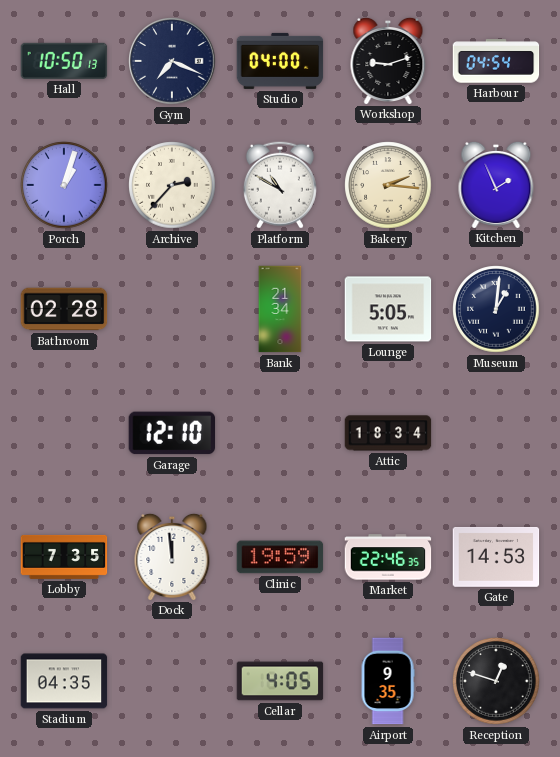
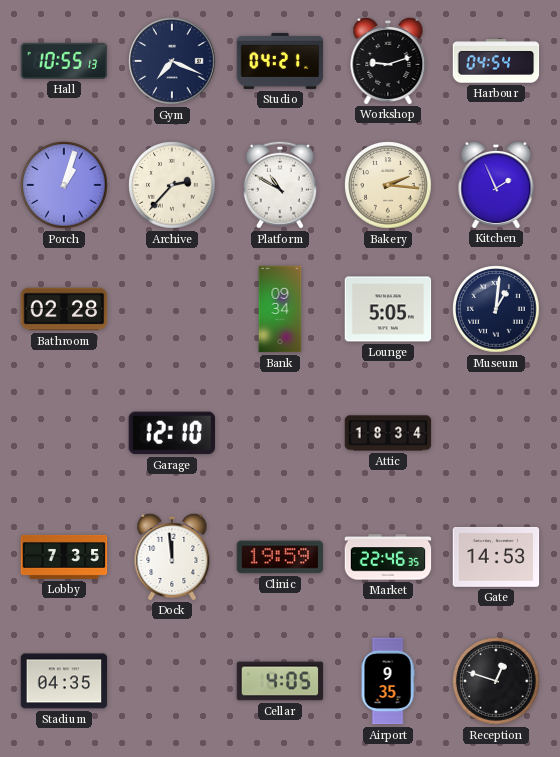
Hall: 10:50 -> 10:55 (64, 61)
Studio: 04:00 -> 04:21 (280, 61)
Bank: 21:34 -> 09:34 (280, 309)
